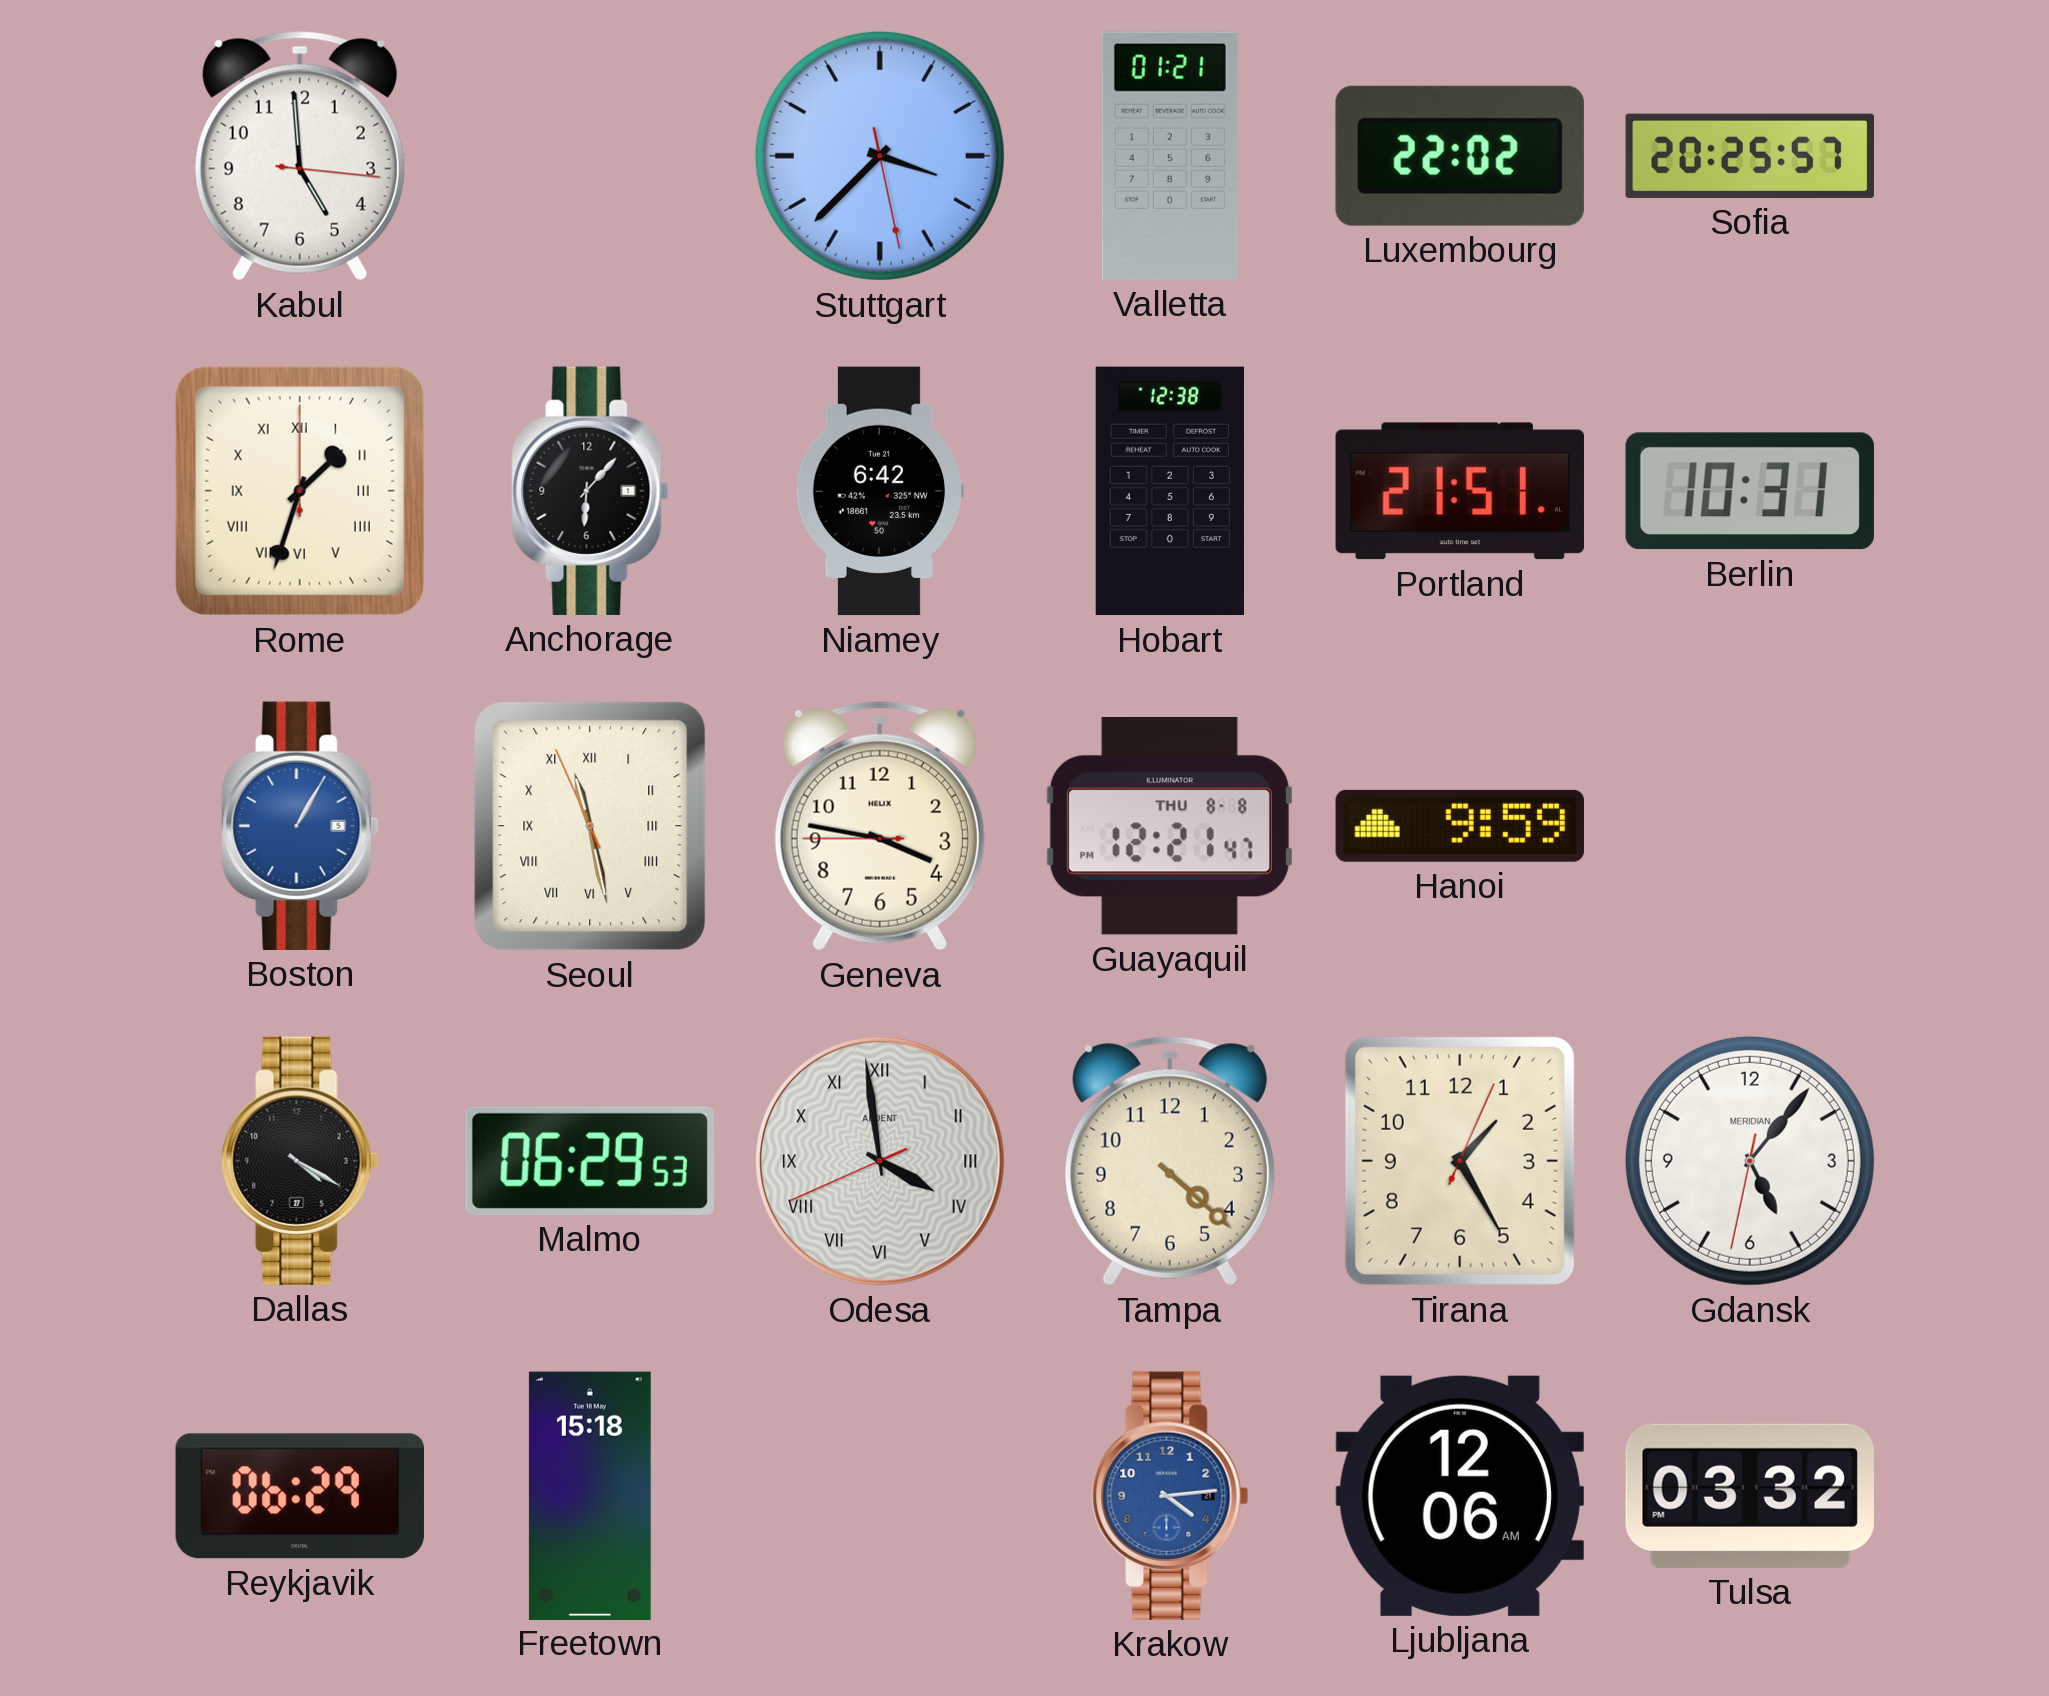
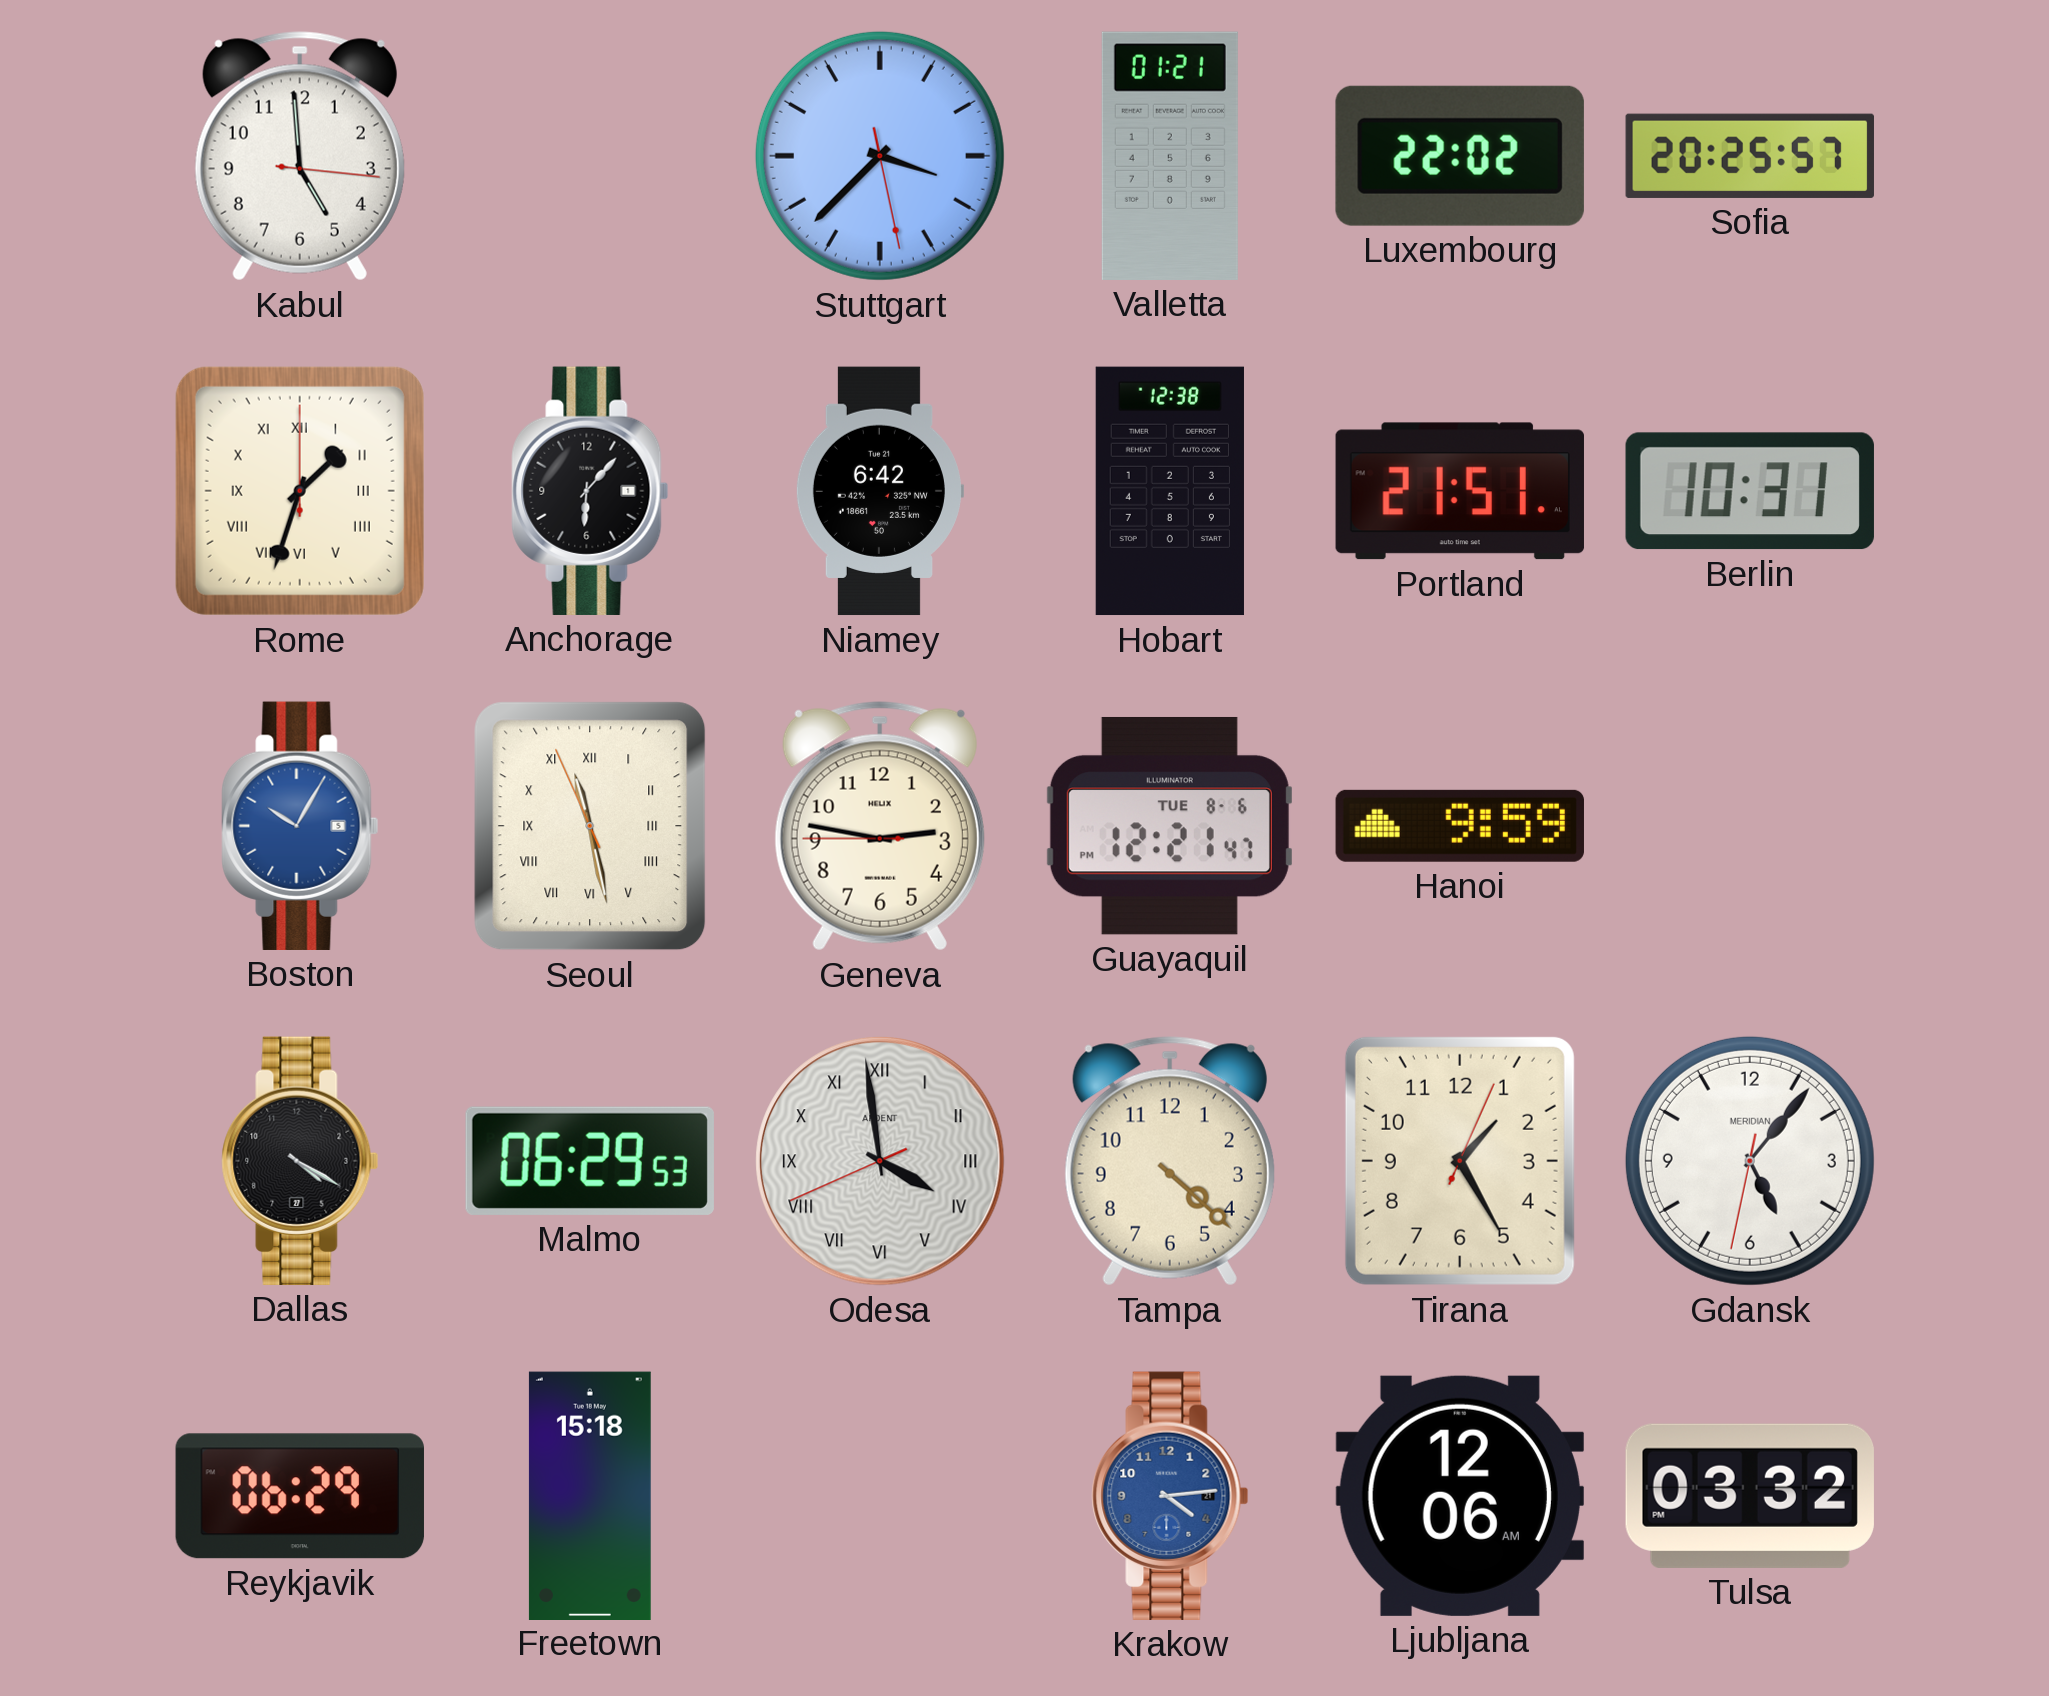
Boston: 1:05 -> 10:05 (300, 826)
Geneva: 3:46 -> 2:46 (880, 826)
Guayaquil date: THU 8-8 -> TUE 8-6 (1169, 826)
